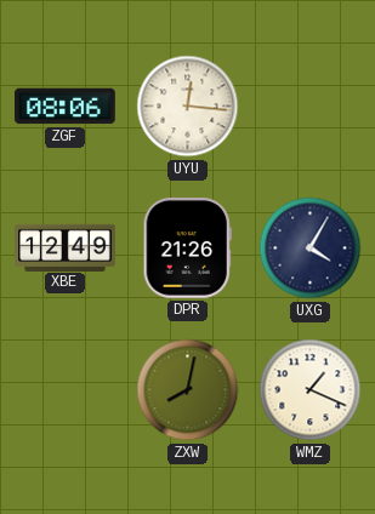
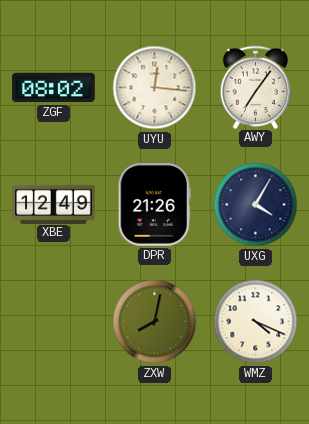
ZGF: 08:06 -> 08:02 (54, 88)
AWY: none -> 7:06 (256, 87)
WMZ: 1:19 -> 4:19 (256, 322)
